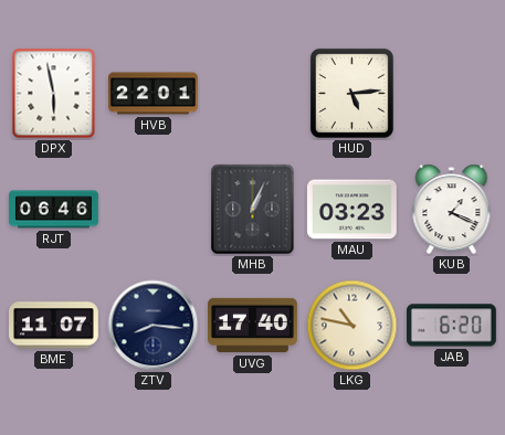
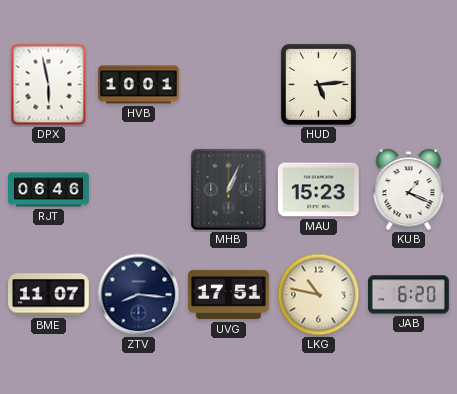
HVB: 22:01 -> 10:01 (139, 85)
MAU: 03:23 -> 15:23 (318, 190)
UVG: 17:40 -> 17:51 (229, 295)
